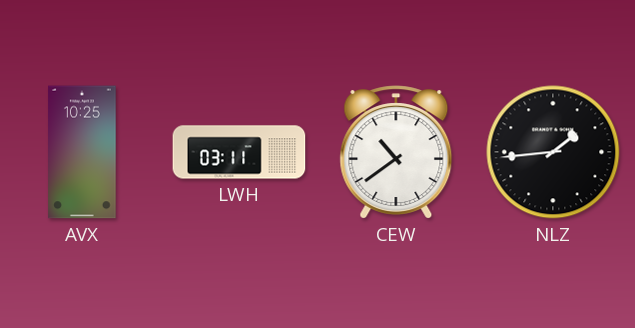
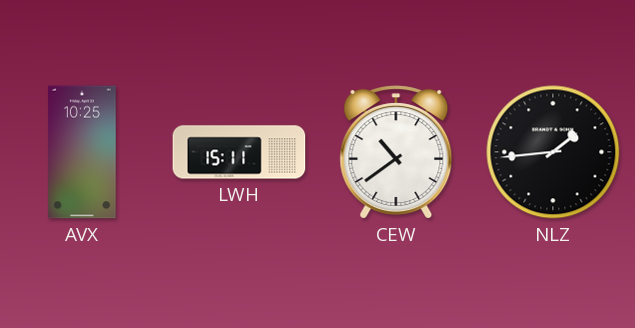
LWH: 03:11 -> 15:11 (239, 152)
